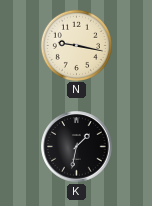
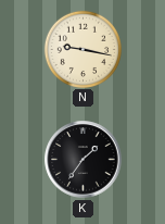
K: 1:32 -> 1:36 (84, 160)
